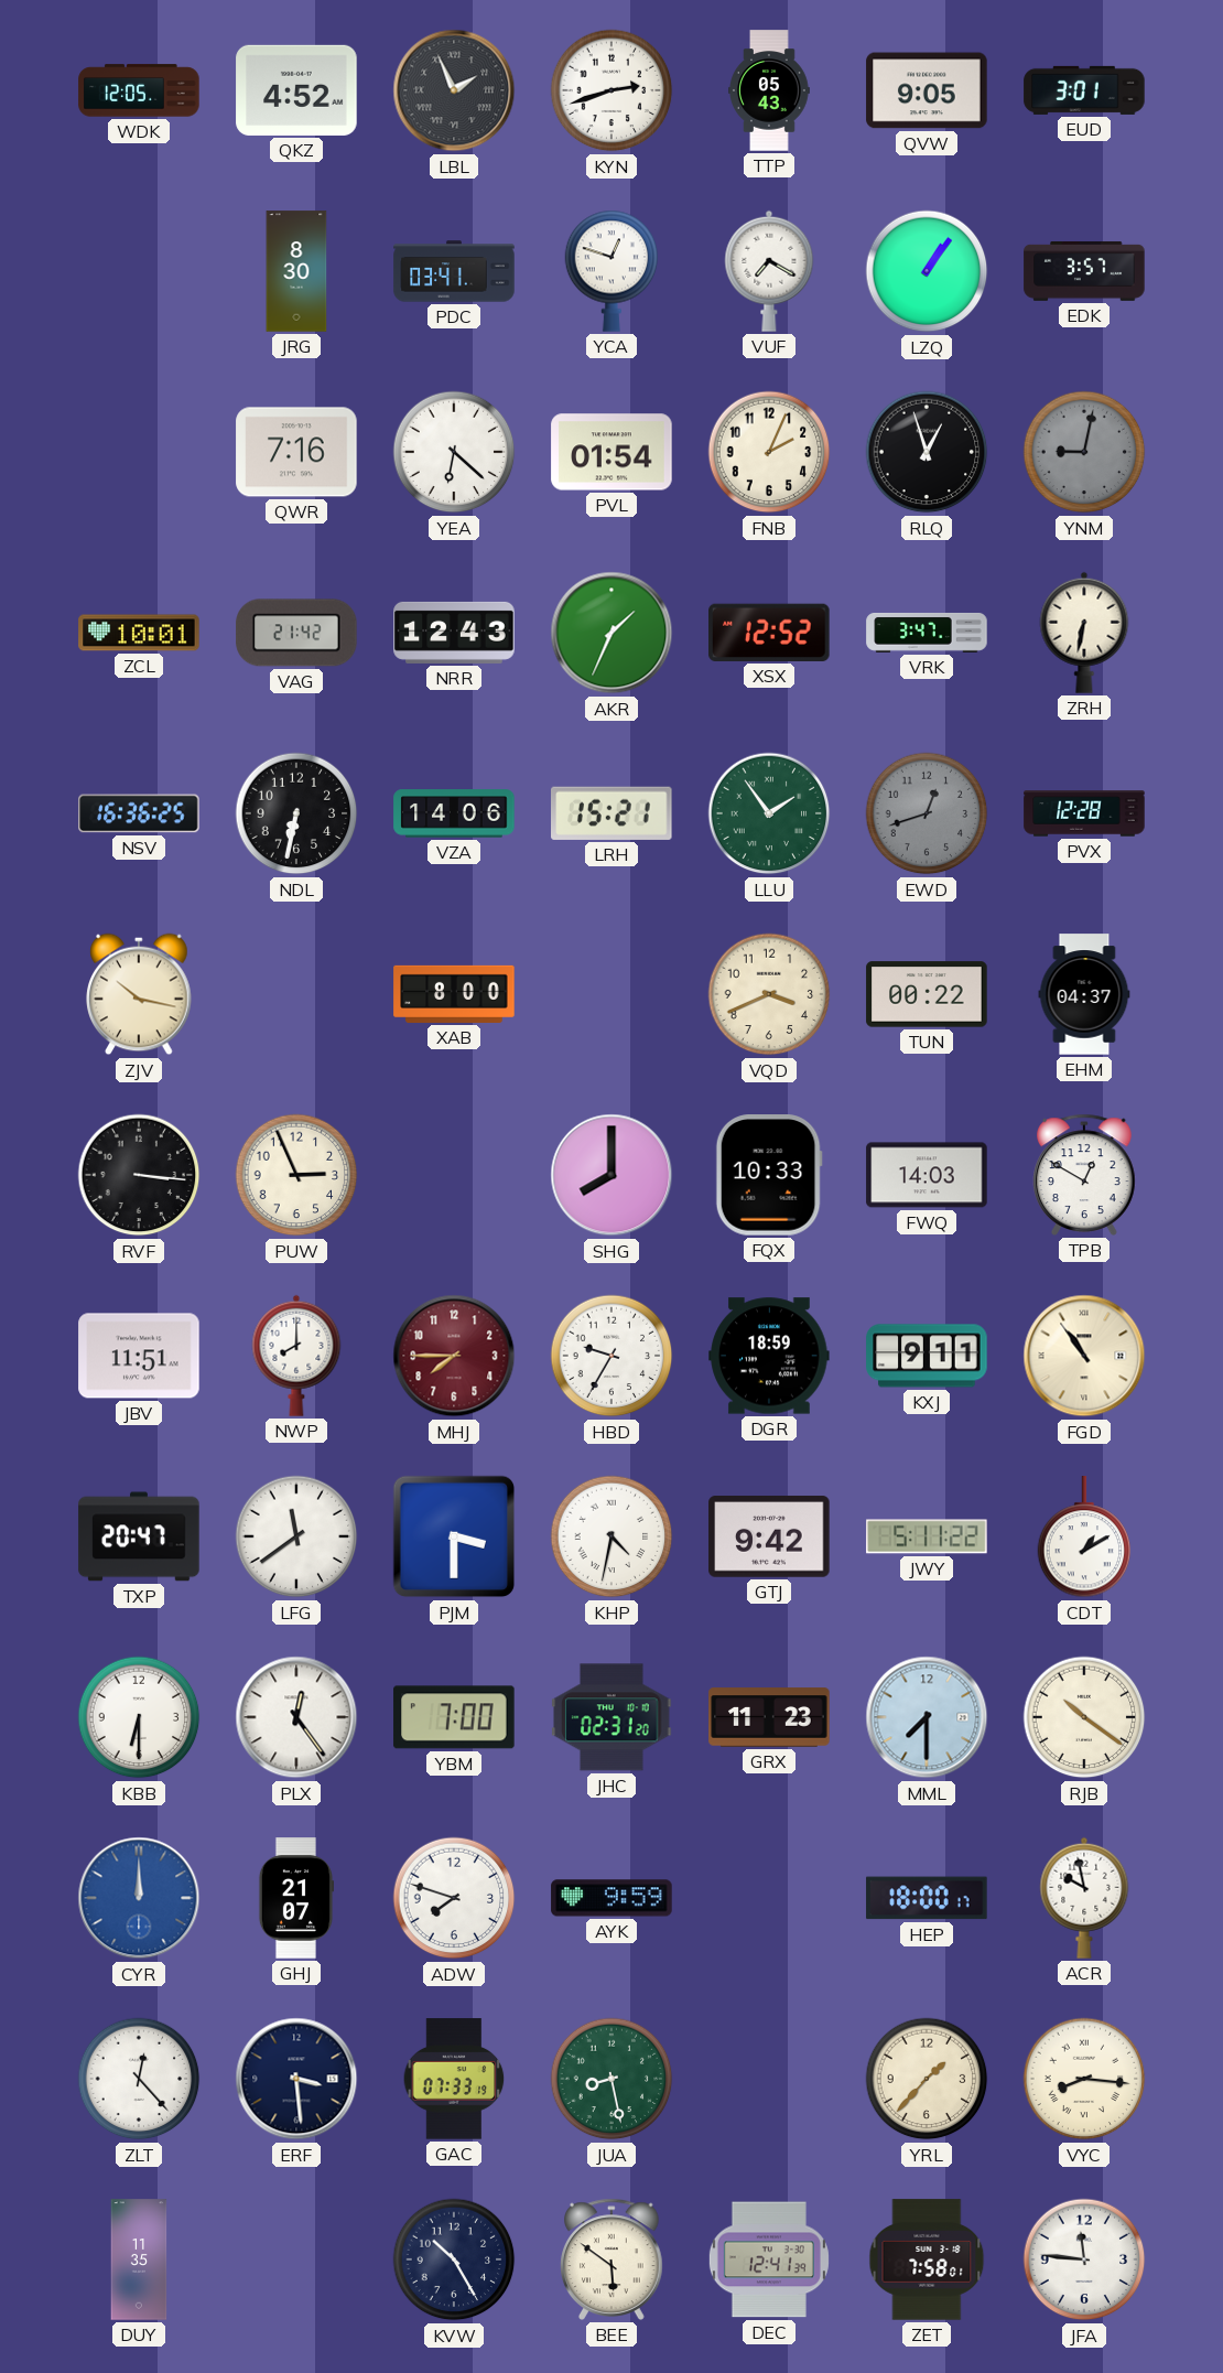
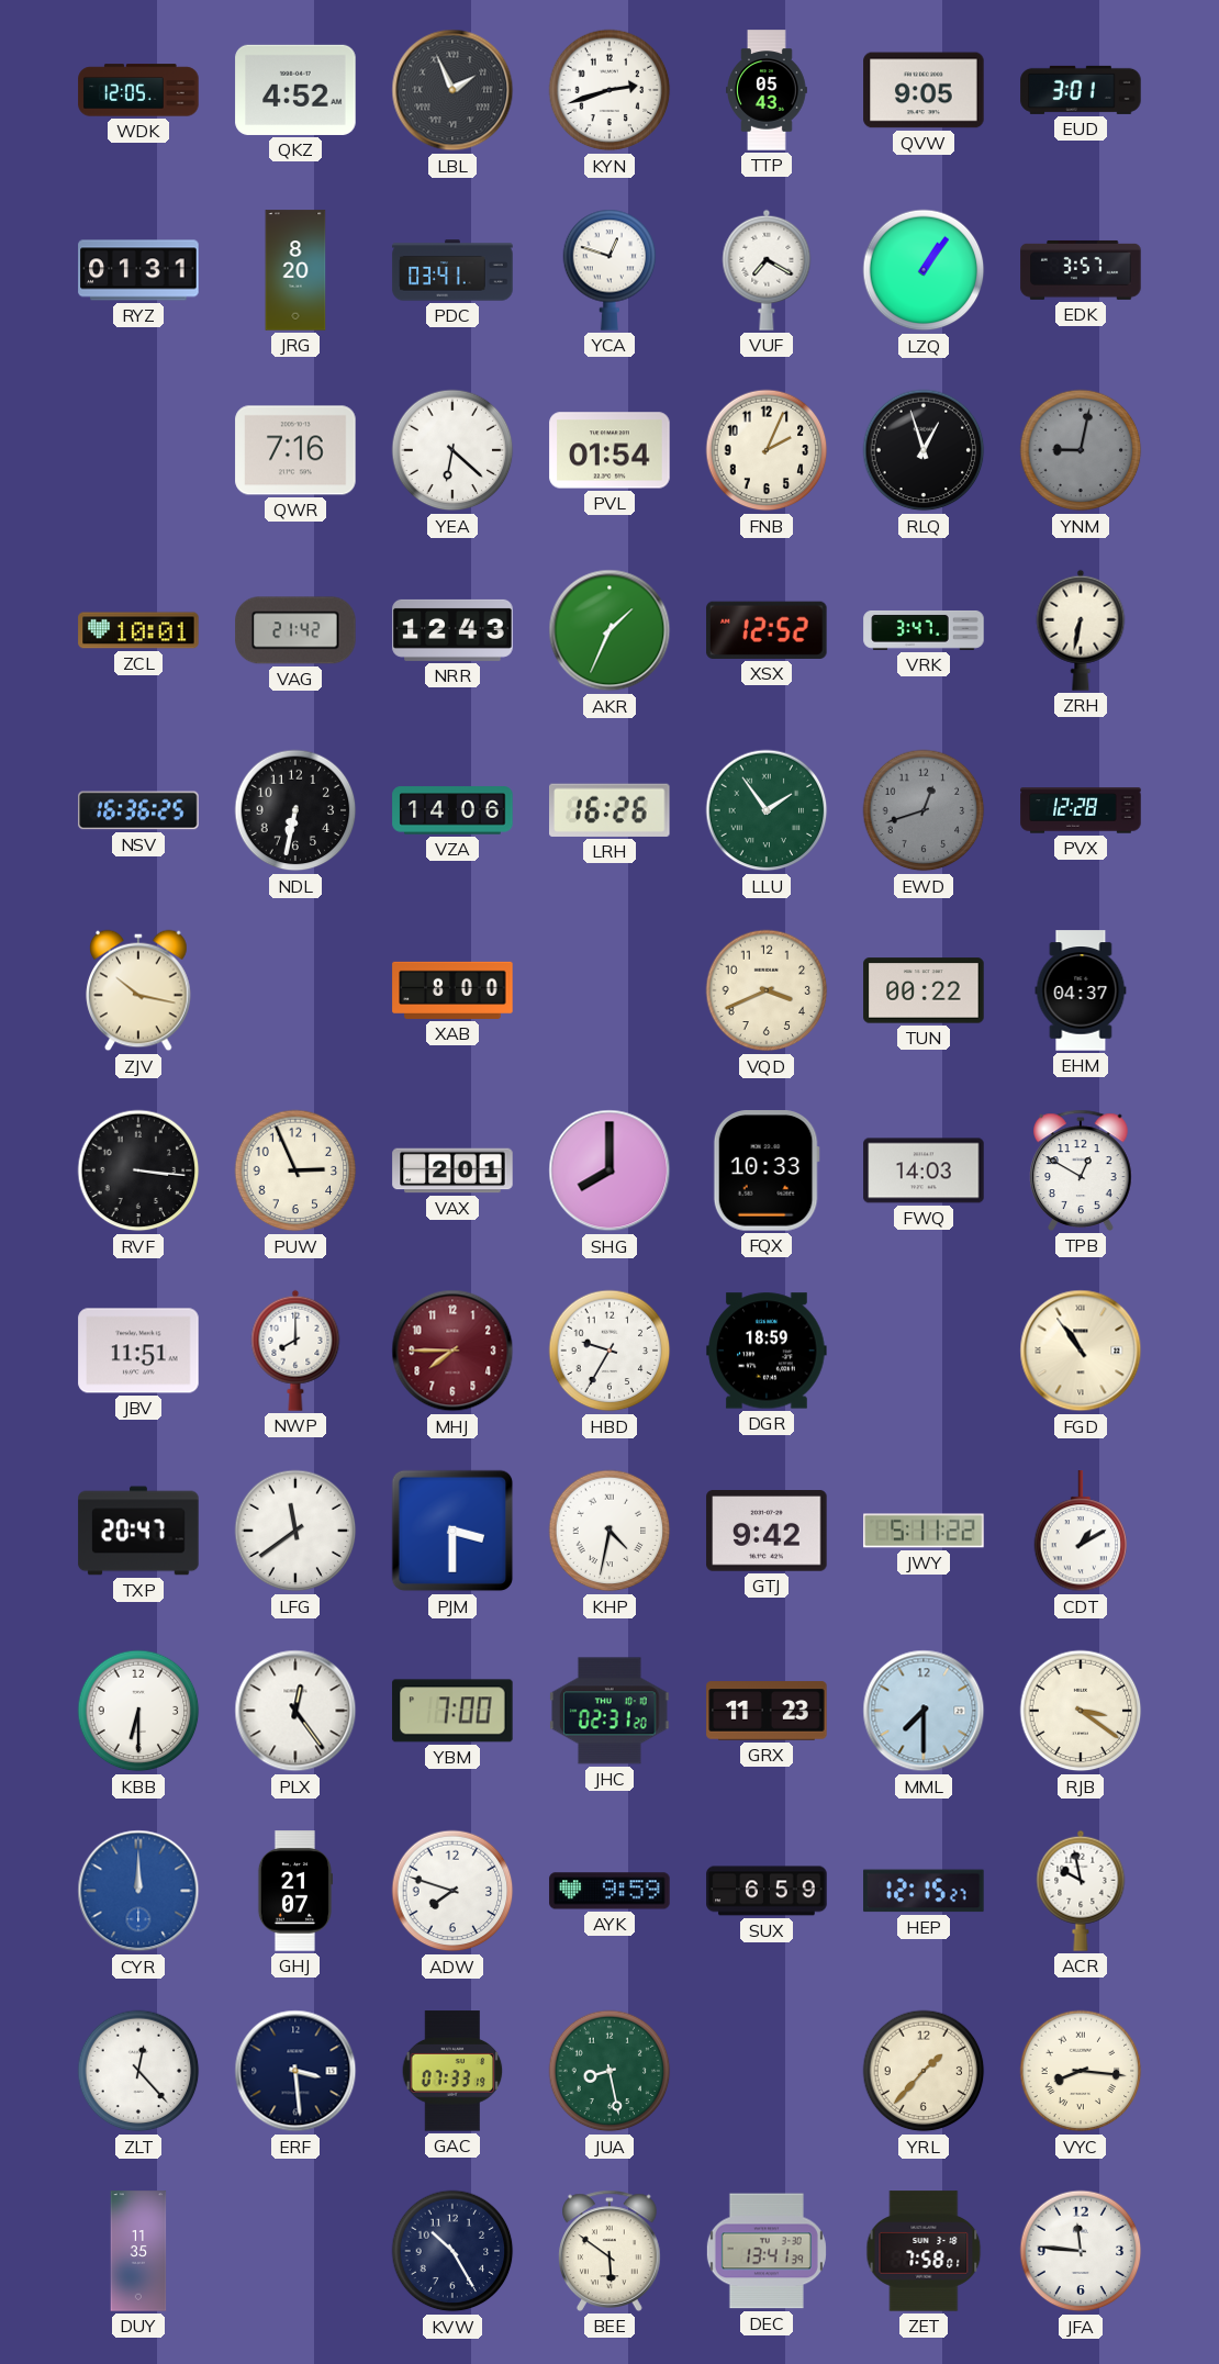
RYZ: none -> 01:31 (138, 270)
JRG: 8:30 -> 8:20 (295, 270)
LRH: 15:21 -> 16:26 (611, 810)
VAX: none -> 2:01 (452, 1170)
KXJ: 9:11 -> none (927, 1356)
RJB: 10:21 -> 3:21 (1081, 1711)
SUX: none -> 6:59 (767, 1891)
HEP: 18:00 -> 12:15 (924, 1891)
DEC: 12:41 -> 13:41 (767, 2251)
